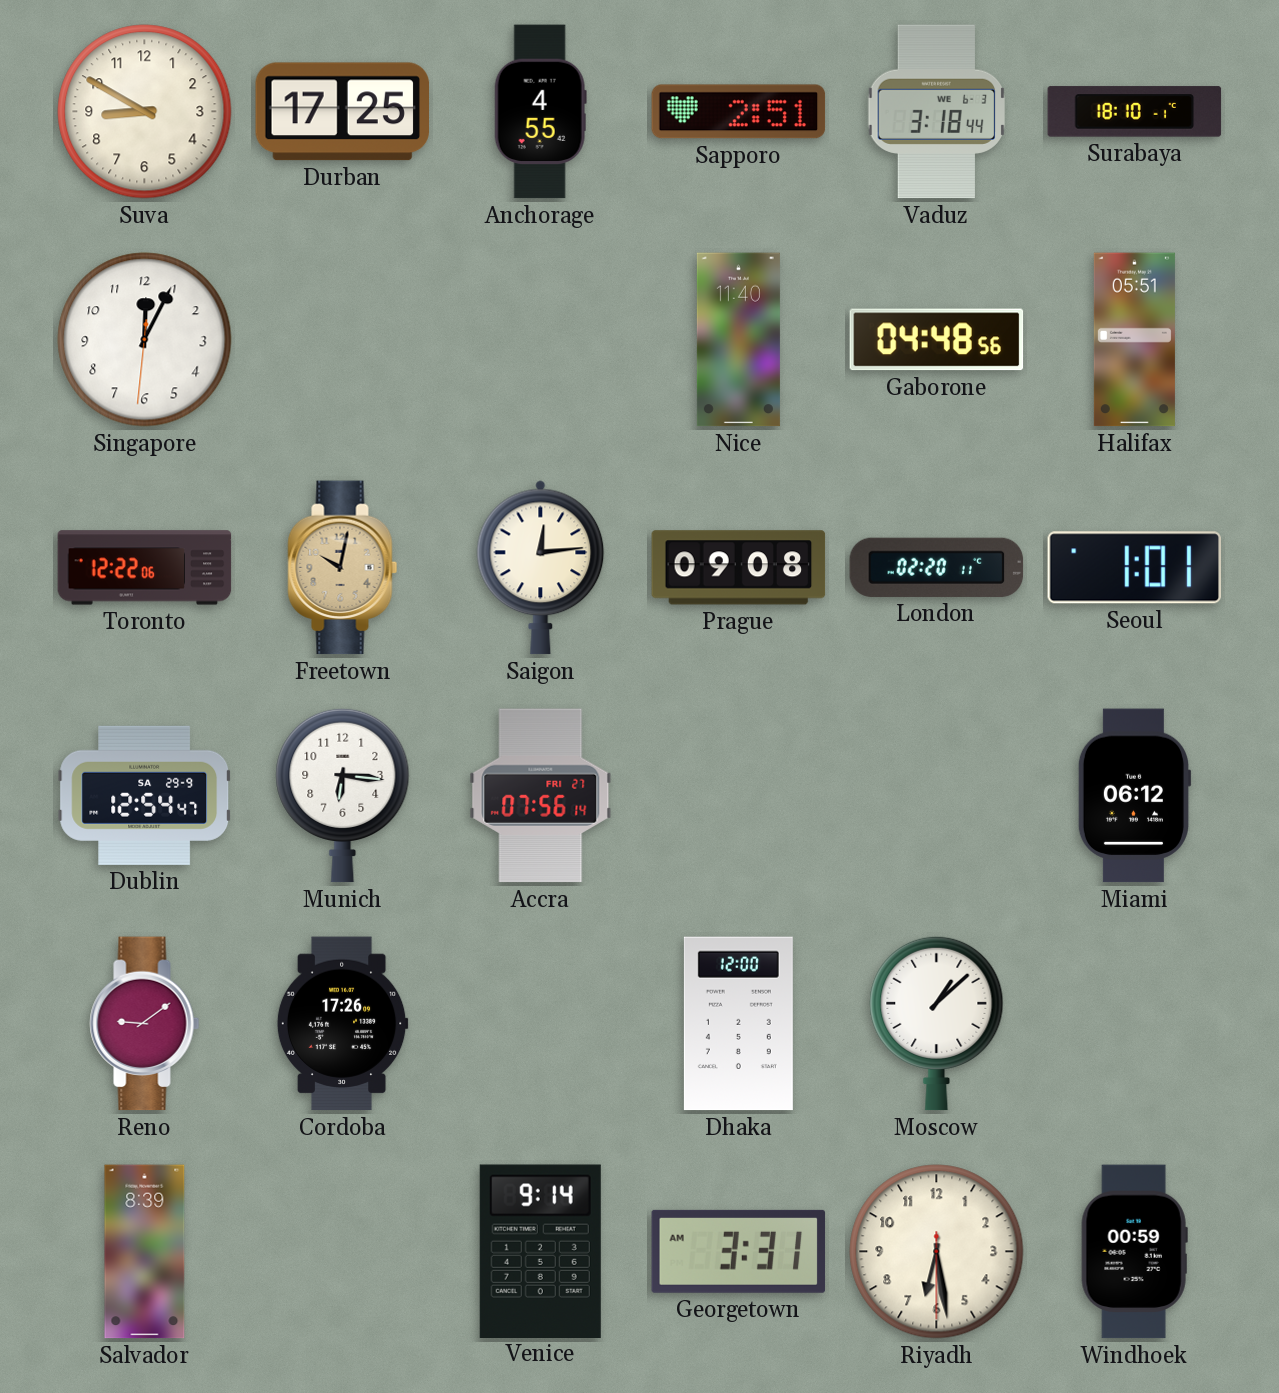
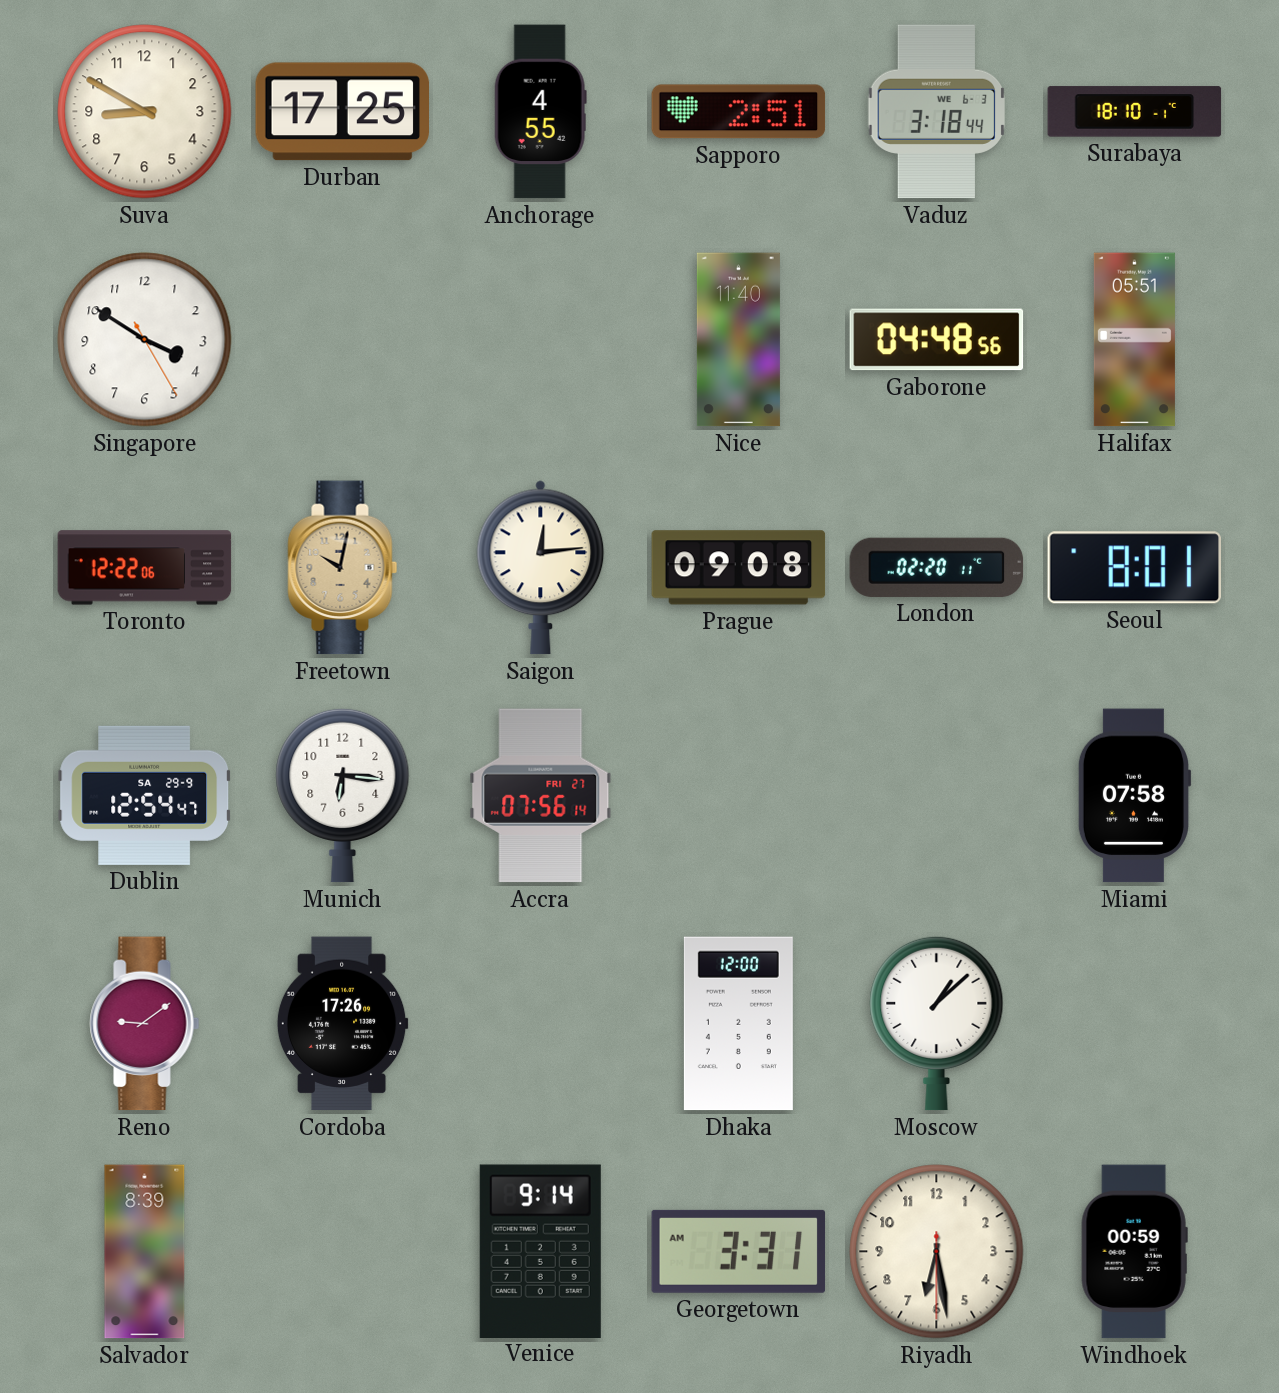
Singapore: 12:04 -> 3:50 (145, 340)
Seoul: 1:01 -> 8:01 (1134, 568)
Miami: 06:12 -> 07:58 (1134, 796)
